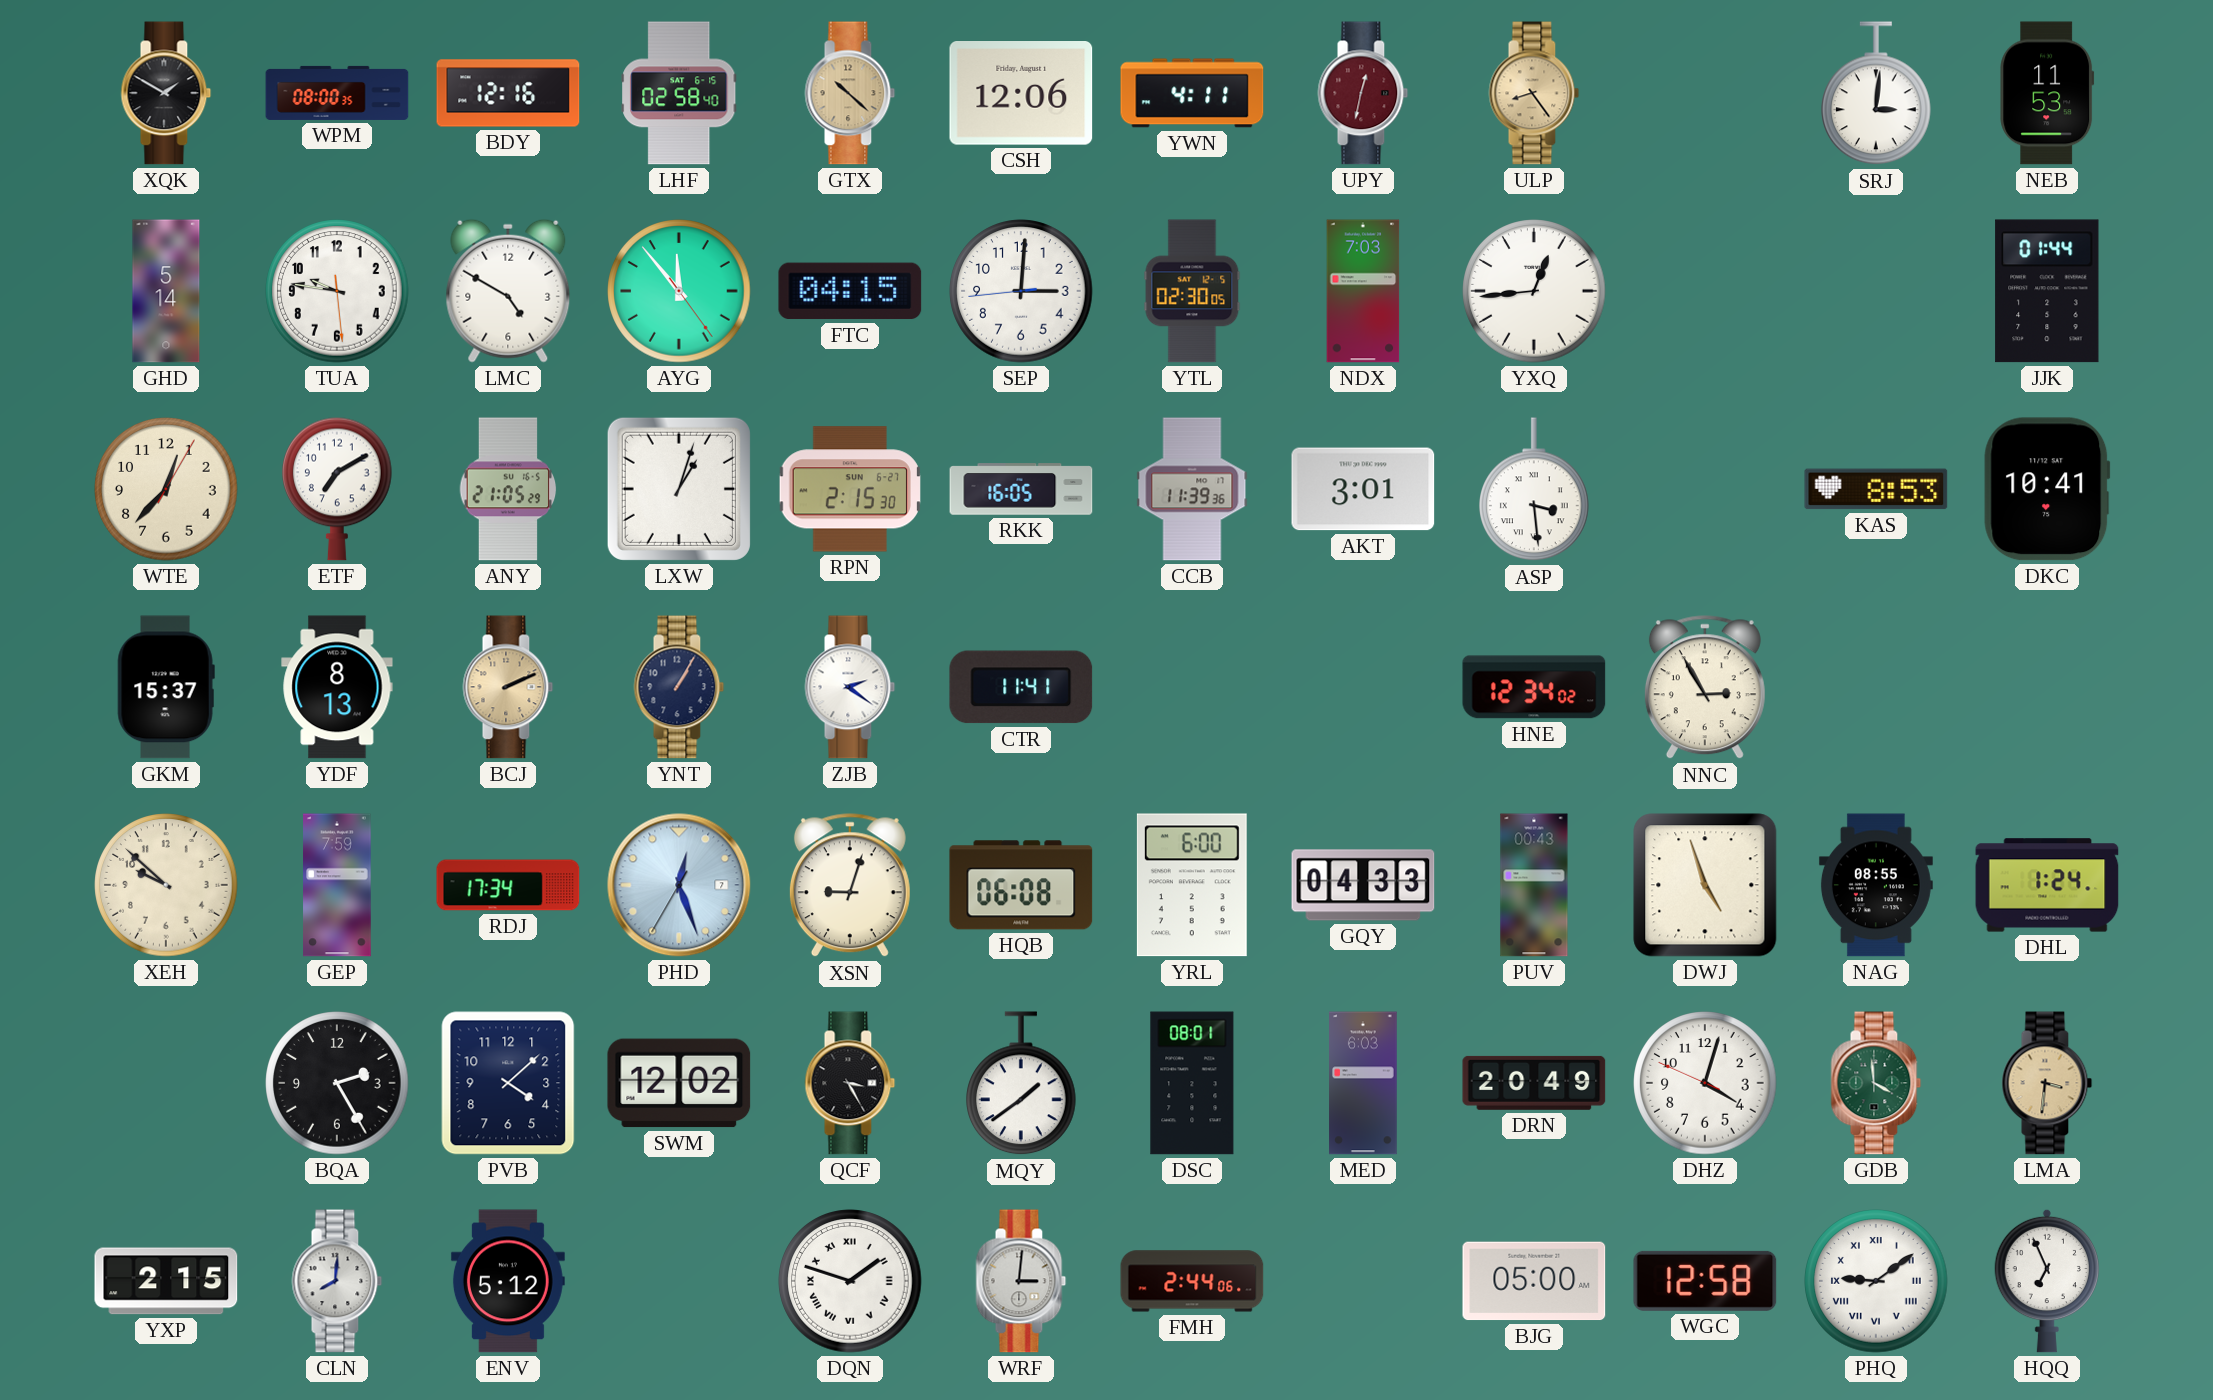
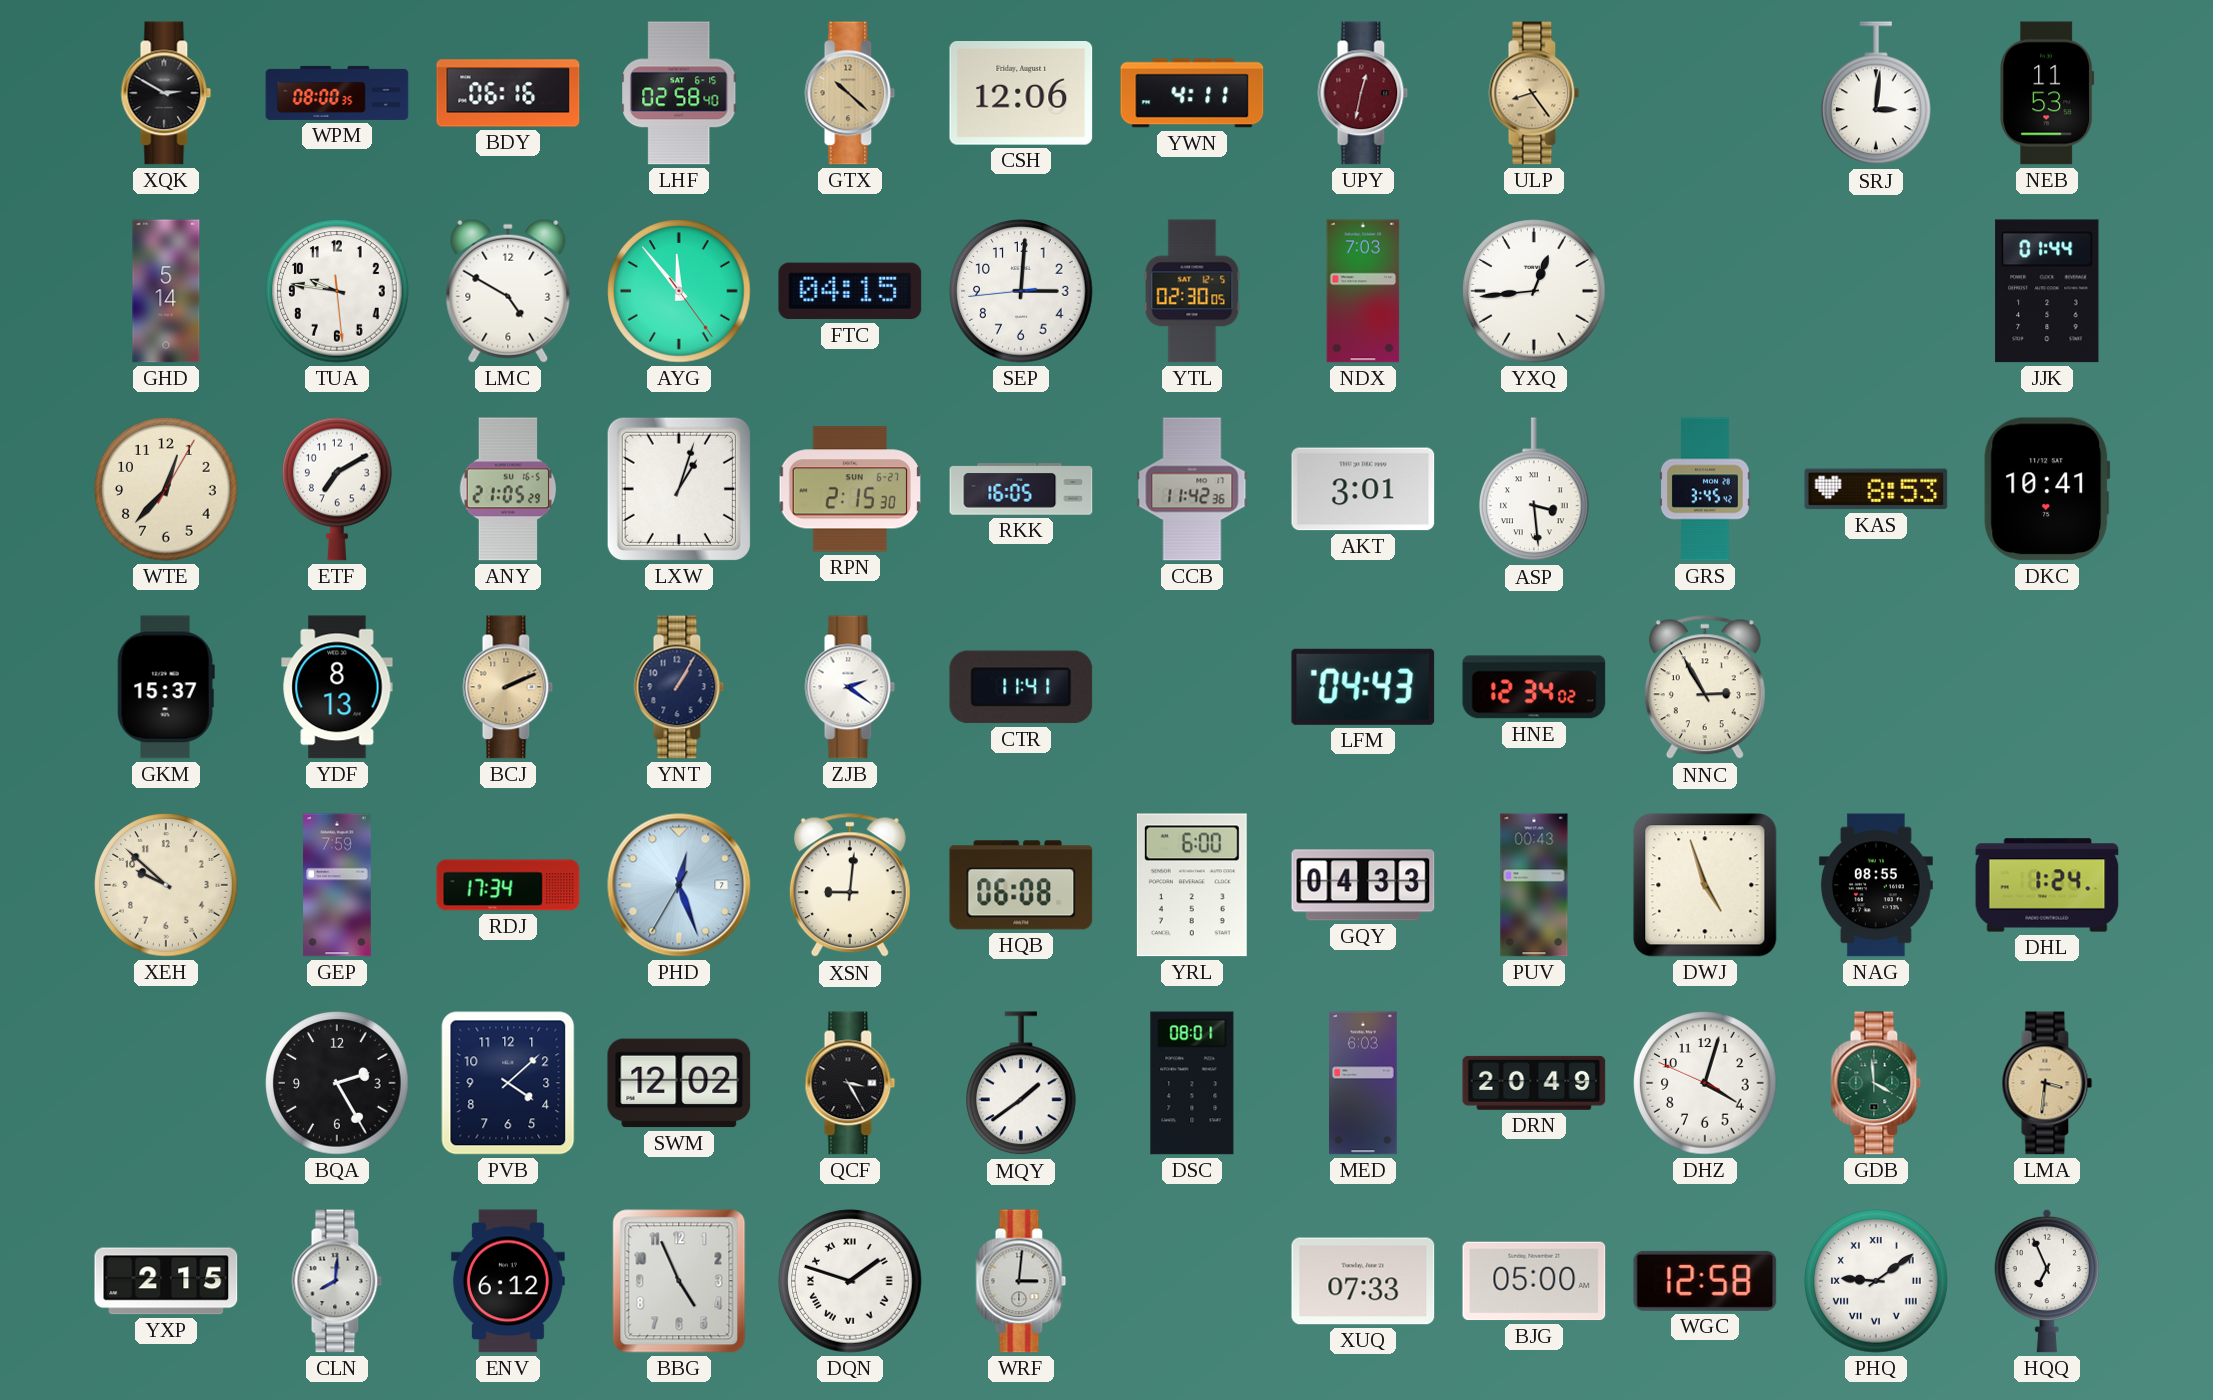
XQK: 1:50 -> 2:50 (166, 93)
BDY: 12:16 -> 06:16 (508, 93)
CCB: 11:39 -> 11:42 (1192, 489)
GRS: none -> 3:45 (1706, 489)
LFM: none -> 04:43 (1363, 687)
XSN: 9:03 -> 9:01 (850, 886)
ENV: 5:12 -> 6:12 (508, 1281)
BBG: none -> 4:56 (679, 1281)
FMH: 2:44 -> none (1192, 1281)
XUQ: none -> 07:33 (1363, 1281)
